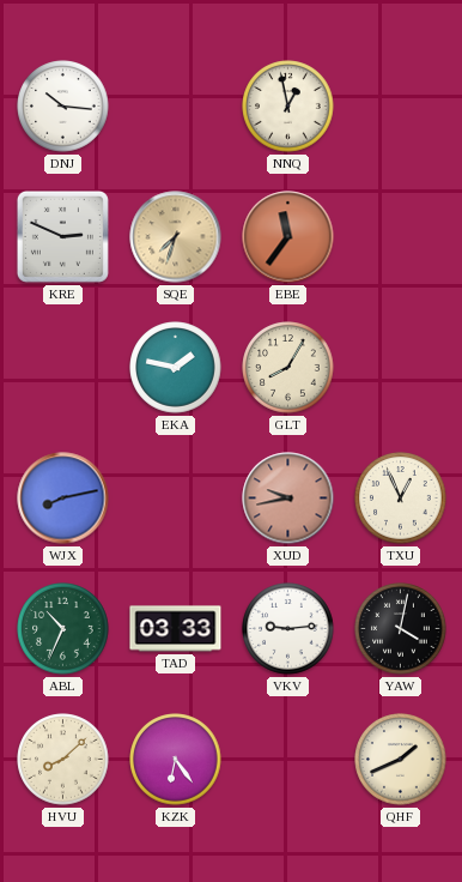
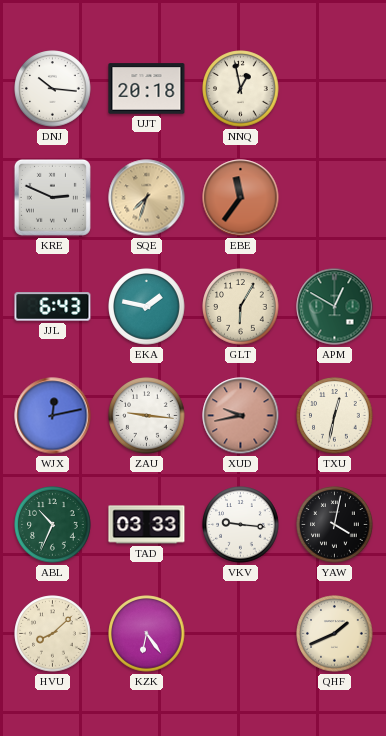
UJT: none -> 20:18 (147, 89)
JJL: none -> 6:43 (53, 307)
GLT: 8:05 -> 6:05 (241, 307)
APM: none -> 12:50 (335, 307)
WJX: 8:13 -> 12:13 (53, 416)
ZAU: none -> 9:16 (147, 416)
TXU: 12:56 -> 12:32 (335, 416)
VKV: 9:14 -> 9:16 (241, 525)
